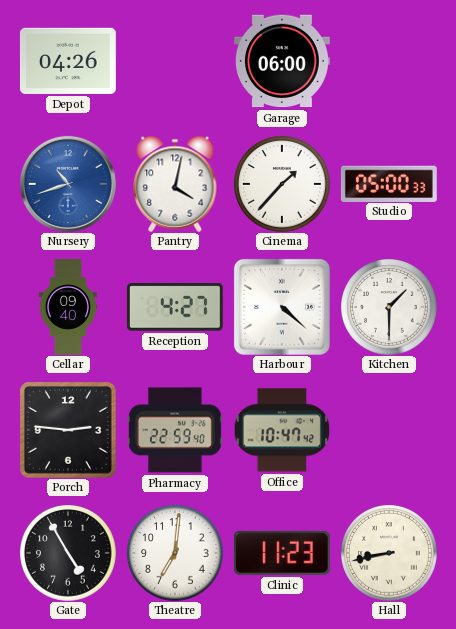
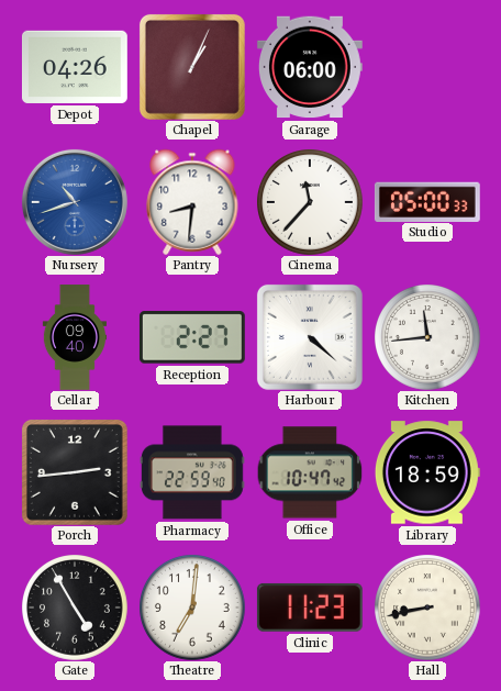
Chapel: none -> 1:04 (192, 67)
Pantry: 4:02 -> 8:31 (192, 202)
Cinema: 1:37 -> 11:37 (310, 202)
Reception: 4:27 -> 2:27 (192, 337)
Kitchen: 1:30 -> 11:44 (427, 337)
Porch: 2:46 -> 2:44 (75, 472)
Library: none -> 18:59 (427, 472)
